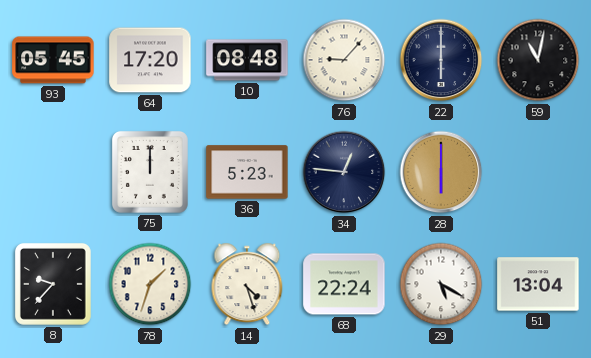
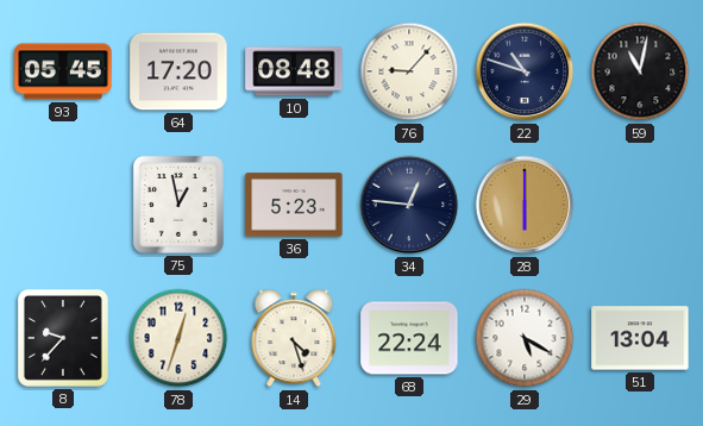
22: 6:00 -> 10:48 (525, 71)
75: 12:00 -> 12:58 (178, 205)
78: 1:33 -> 12:33 (178, 338)
